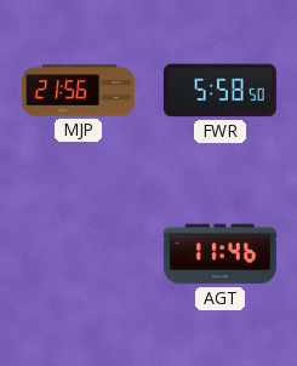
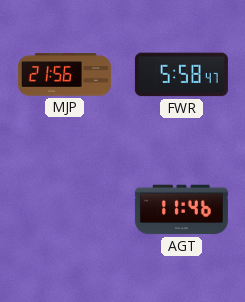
FWR: 5:58:50 -> 5:58:47 (181, 75)
